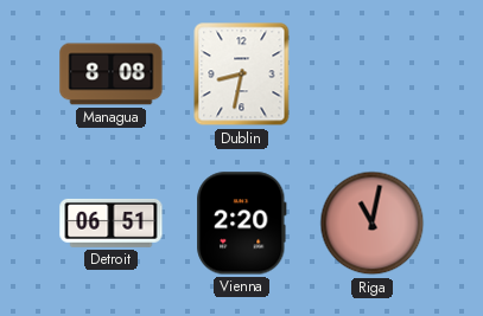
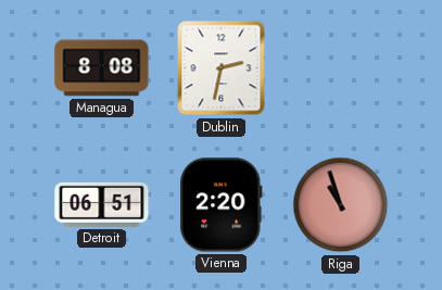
Dublin: 8:32 -> 2:32 (222, 68)
Riga: 11:02 -> 10:57 (341, 205)
